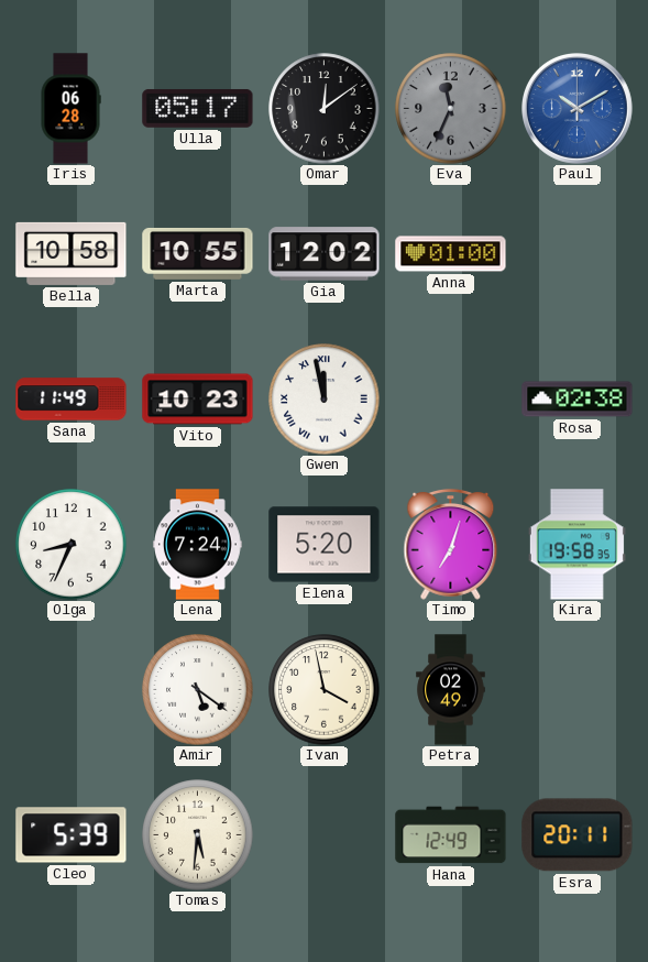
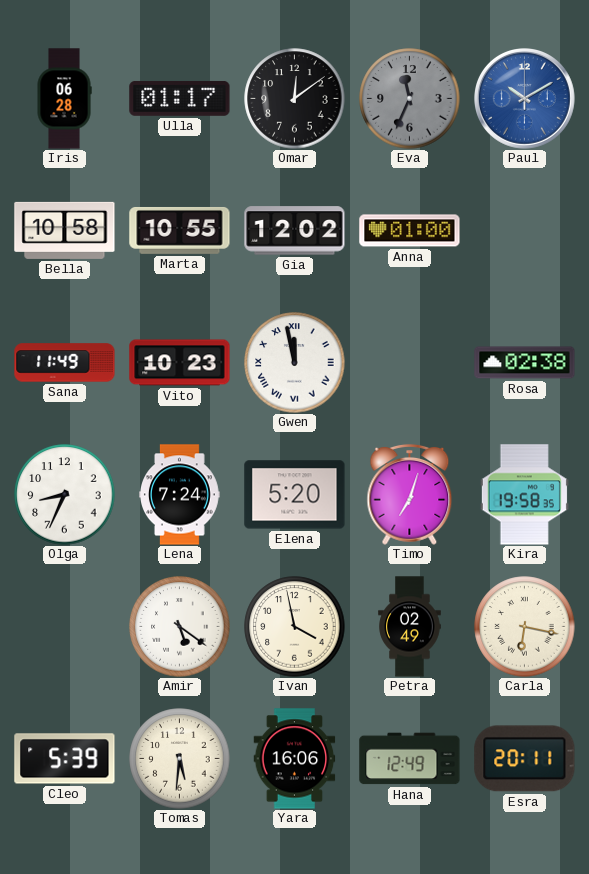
Ulla: 05:17 -> 01:17 (180, 99)
Carla: none -> 6:17 (525, 627)
Yara: none -> 16:06 (295, 759)
